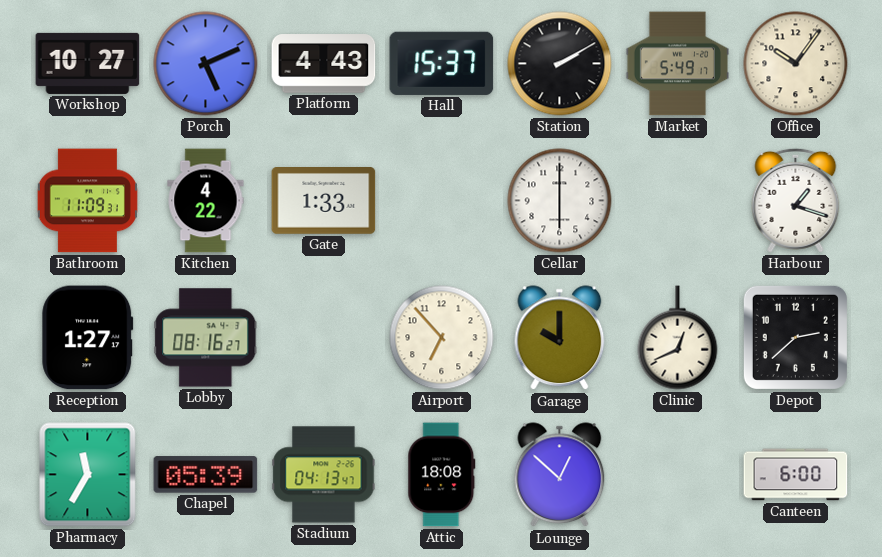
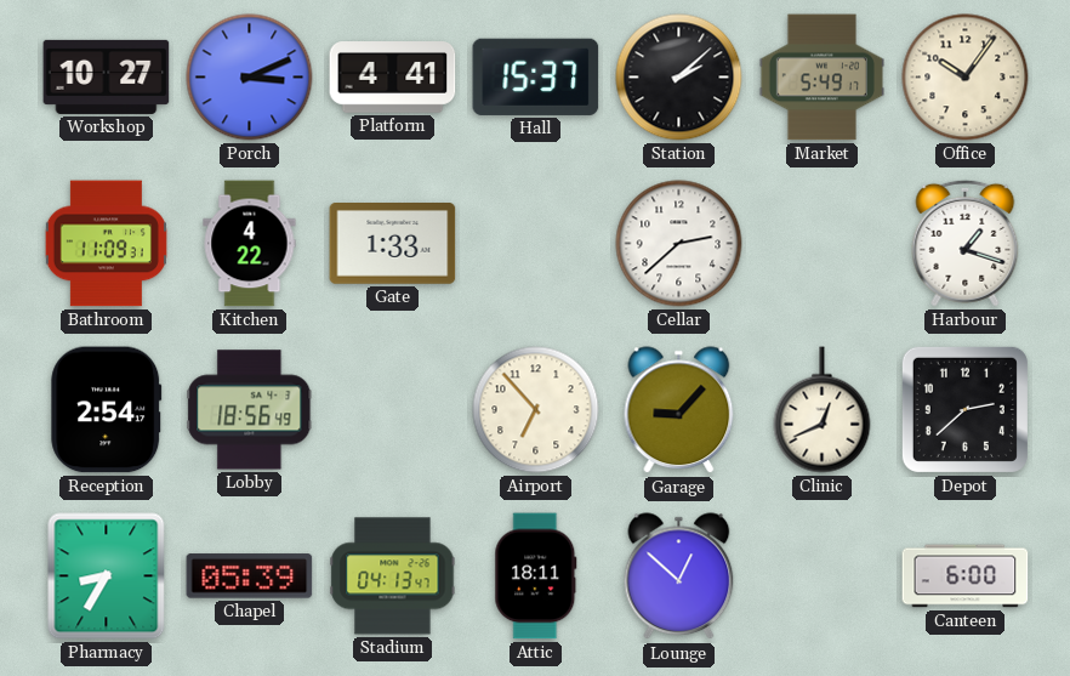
Porch: 5:11 -> 3:11 (250, 78)
Platform: 4:43 -> 4:41 (393, 78)
Station: 2:10 -> 2:08 (679, 78)
Cellar: 6:00 -> 2:38 (679, 244)
Reception: 1:27 -> 2:54 (107, 410)
Lobby: 08:16 -> 18:56 (250, 410)
Garage: 10:00 -> 9:07 (679, 410)
Pharmacy: 11:35 -> 8:35 (107, 576)
Attic: 18:08 -> 18:11 (536, 576)
